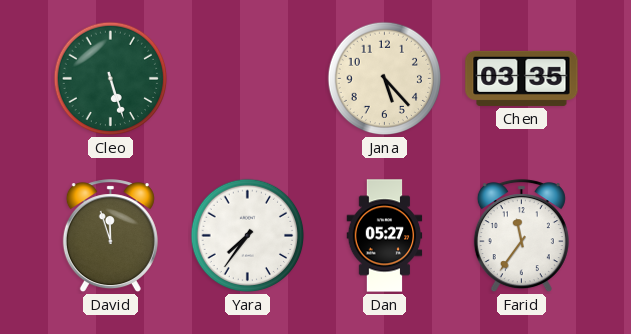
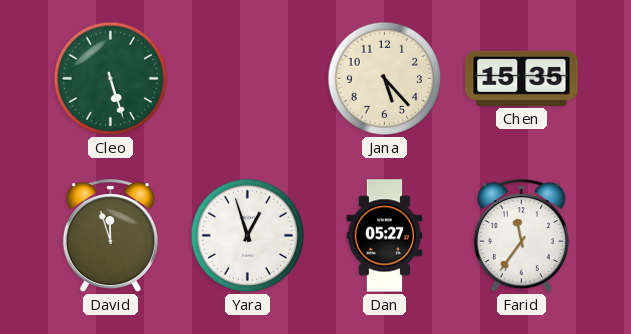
Chen: 03:35 -> 15:35 (522, 78)
Yara: 7:36 -> 12:57 (248, 236)
